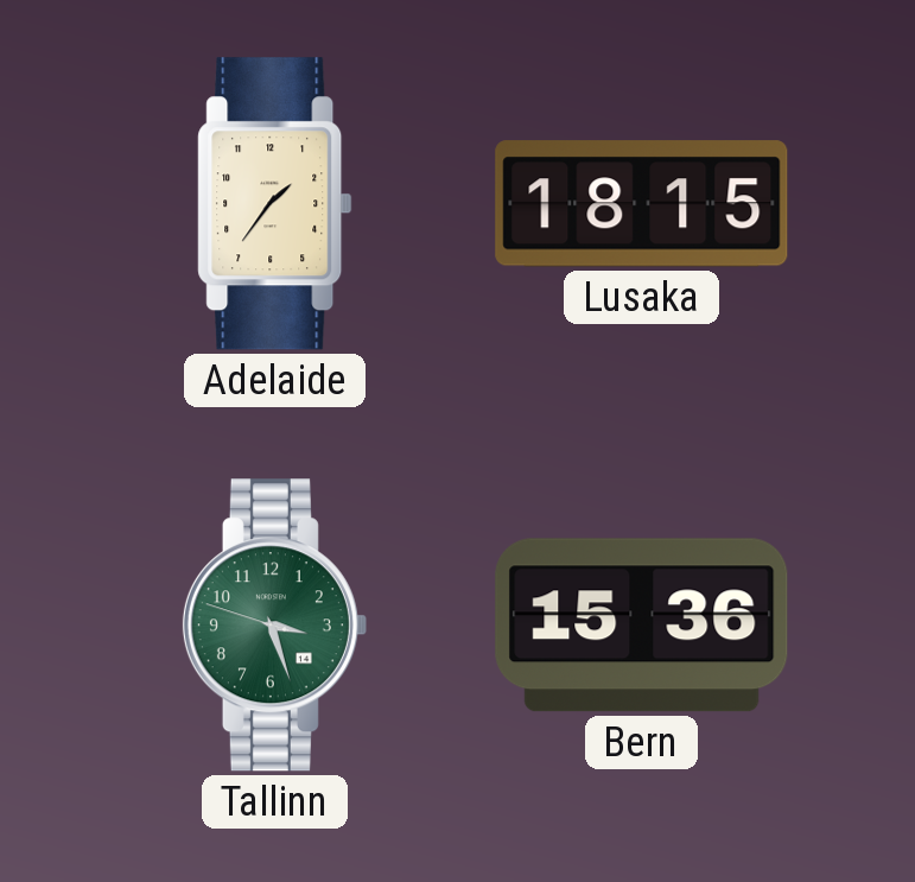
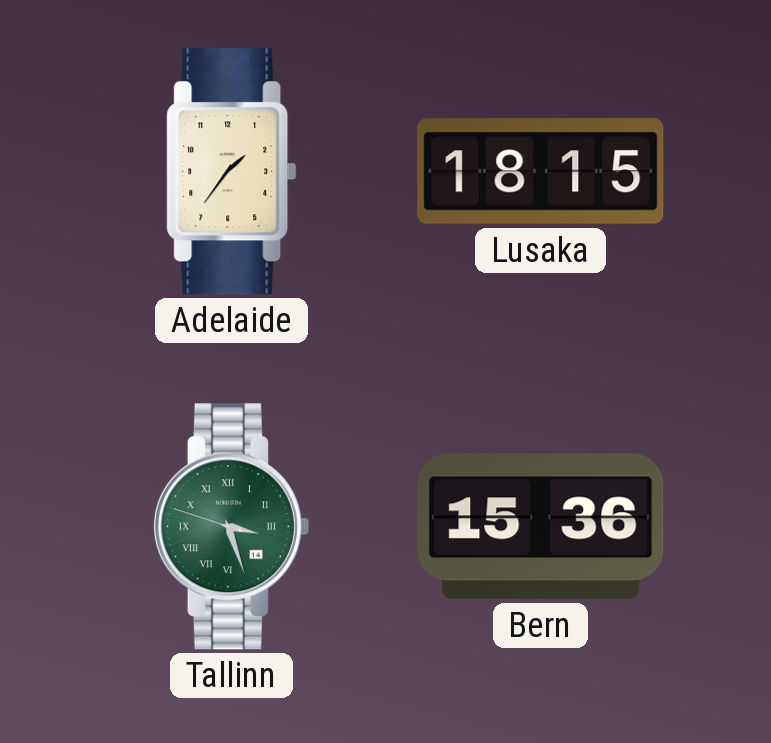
Tallinn numerals: Arabic -> Roman (231, 527)
